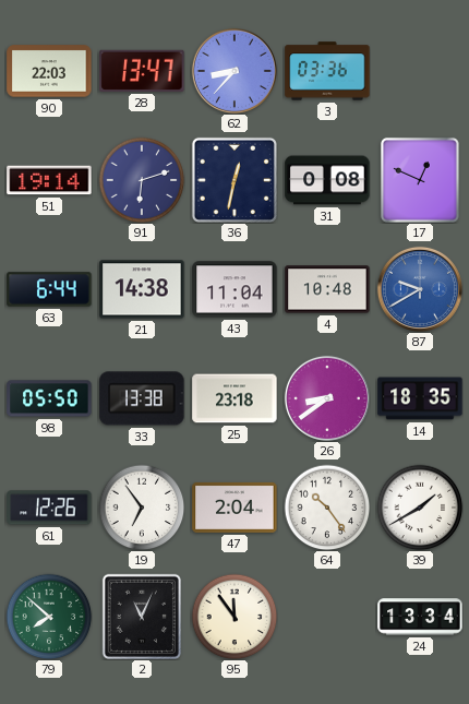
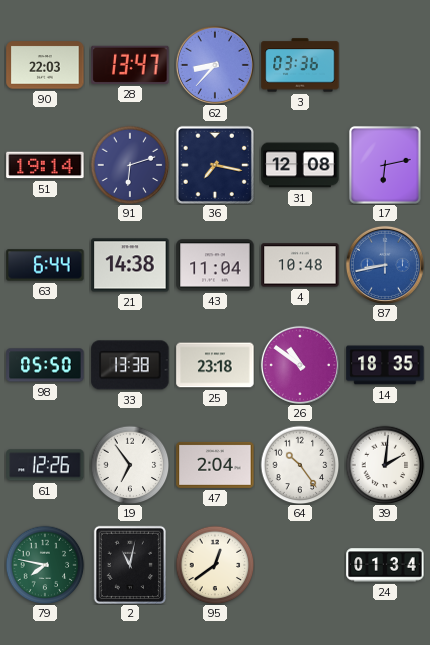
36: 12:32 -> 7:17 (215, 165)
31: 0:08 -> 12:08 (300, 165)
17: 12:49 -> 6:13 (385, 165)
87: 9:40 -> 8:43 (385, 265)
26: 8:39 -> 10:51 (300, 365)
39: 1:40 -> 2:01 (385, 465)
79: 7:52 -> 7:47 (45, 565)
2: 11:04 -> 11:02 (129, 564)
95: 11:54 -> 12:39 (215, 565)
24: 13:34 -> 01:34 (385, 565)
